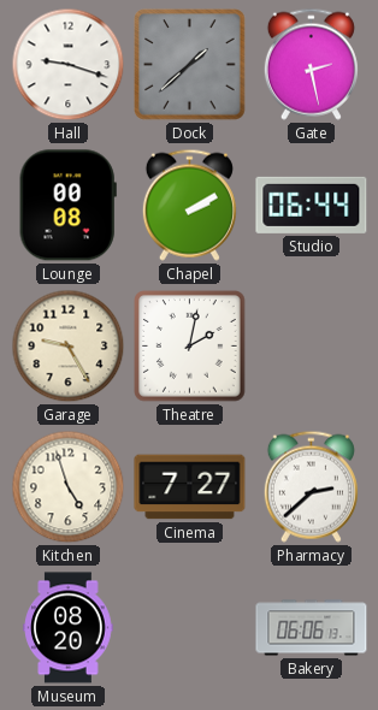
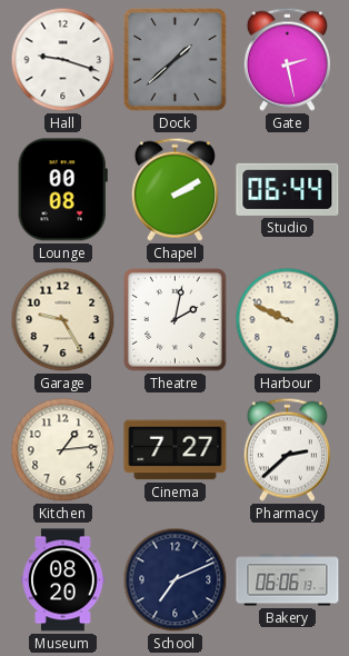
Harbour: none -> 9:49 (288, 320)
Kitchen: 4:57 -> 1:14 (63, 450)
School: none -> 7:11 (176, 580)
